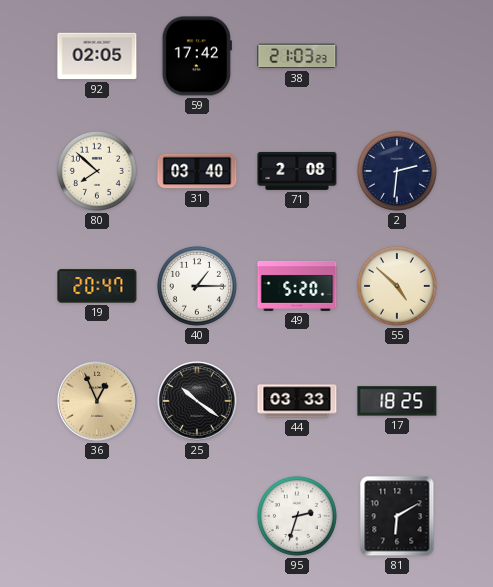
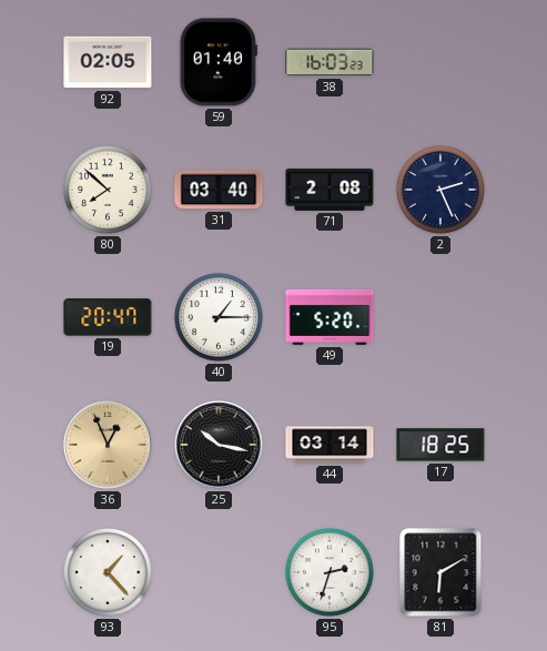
59: 17:42 -> 01:40 (219, 62)
38: 21:03 -> 16:03 (330, 62)
2: 2:31 -> 2:26 (440, 190)
55: 4:52 -> none (397, 286)
25: 10:21 -> 10:17 (219, 445)
44: 03:33 -> 03:14 (330, 445)
93: none -> 1:23 (108, 572)
